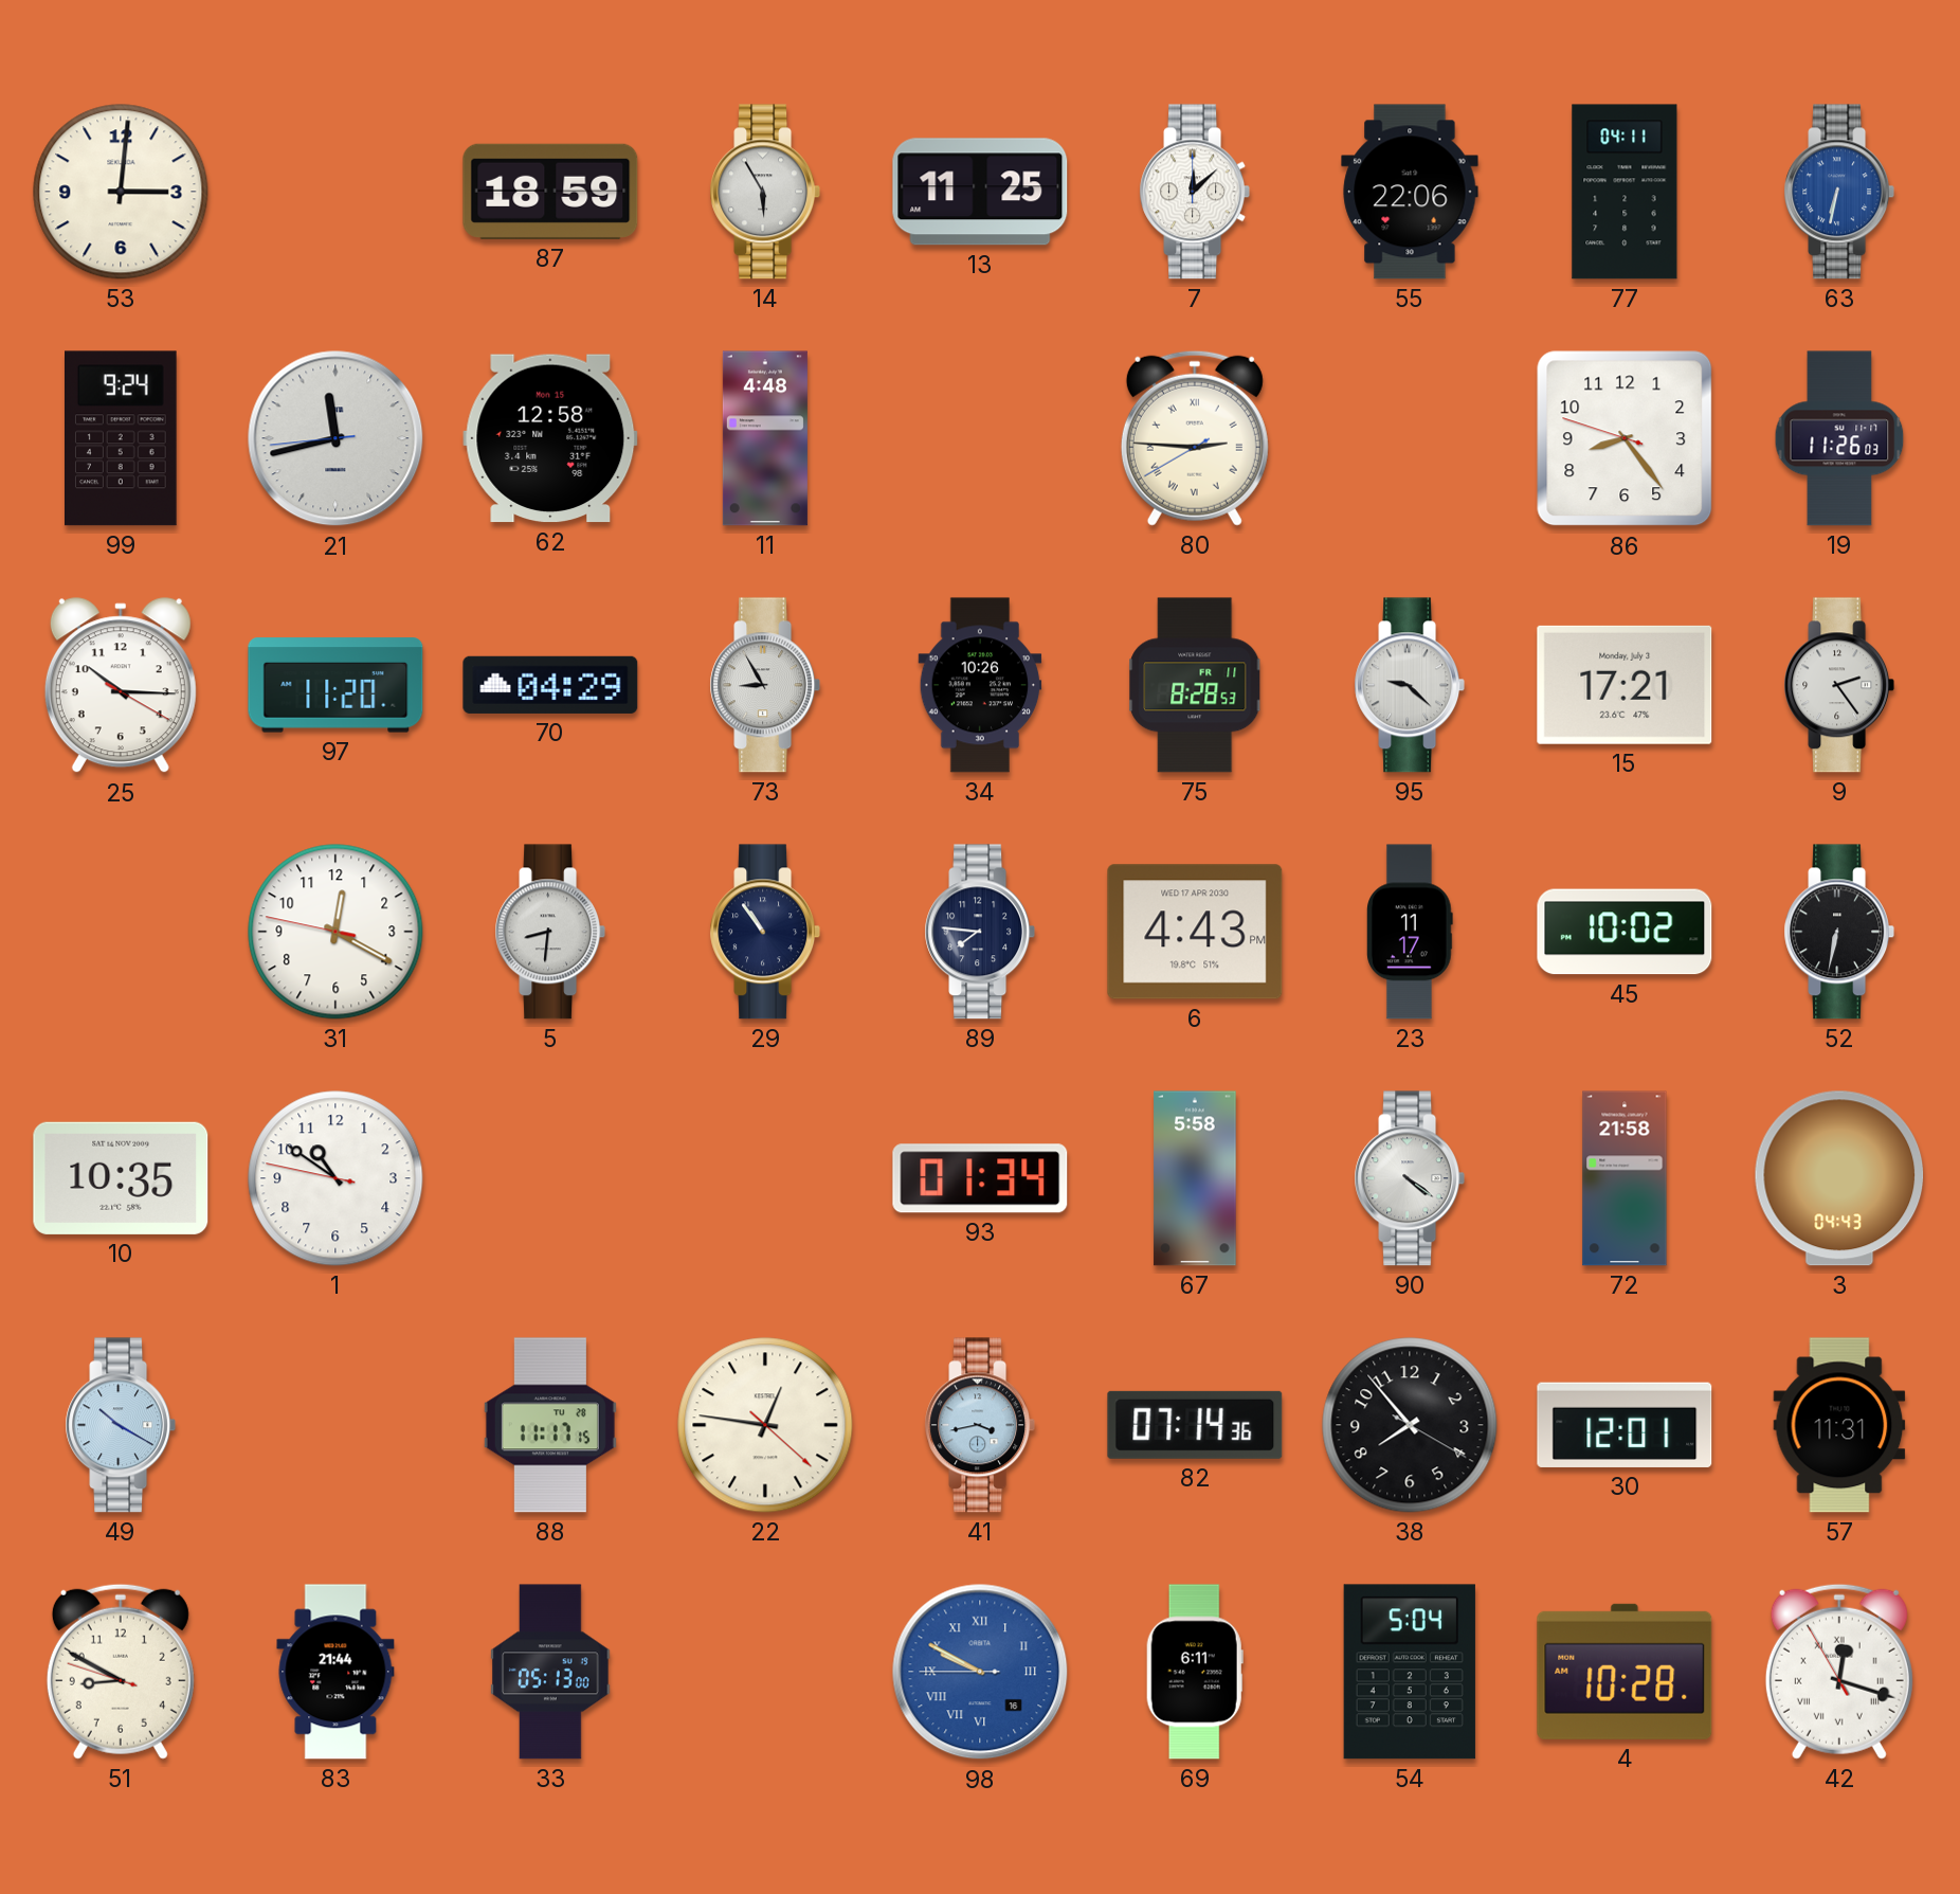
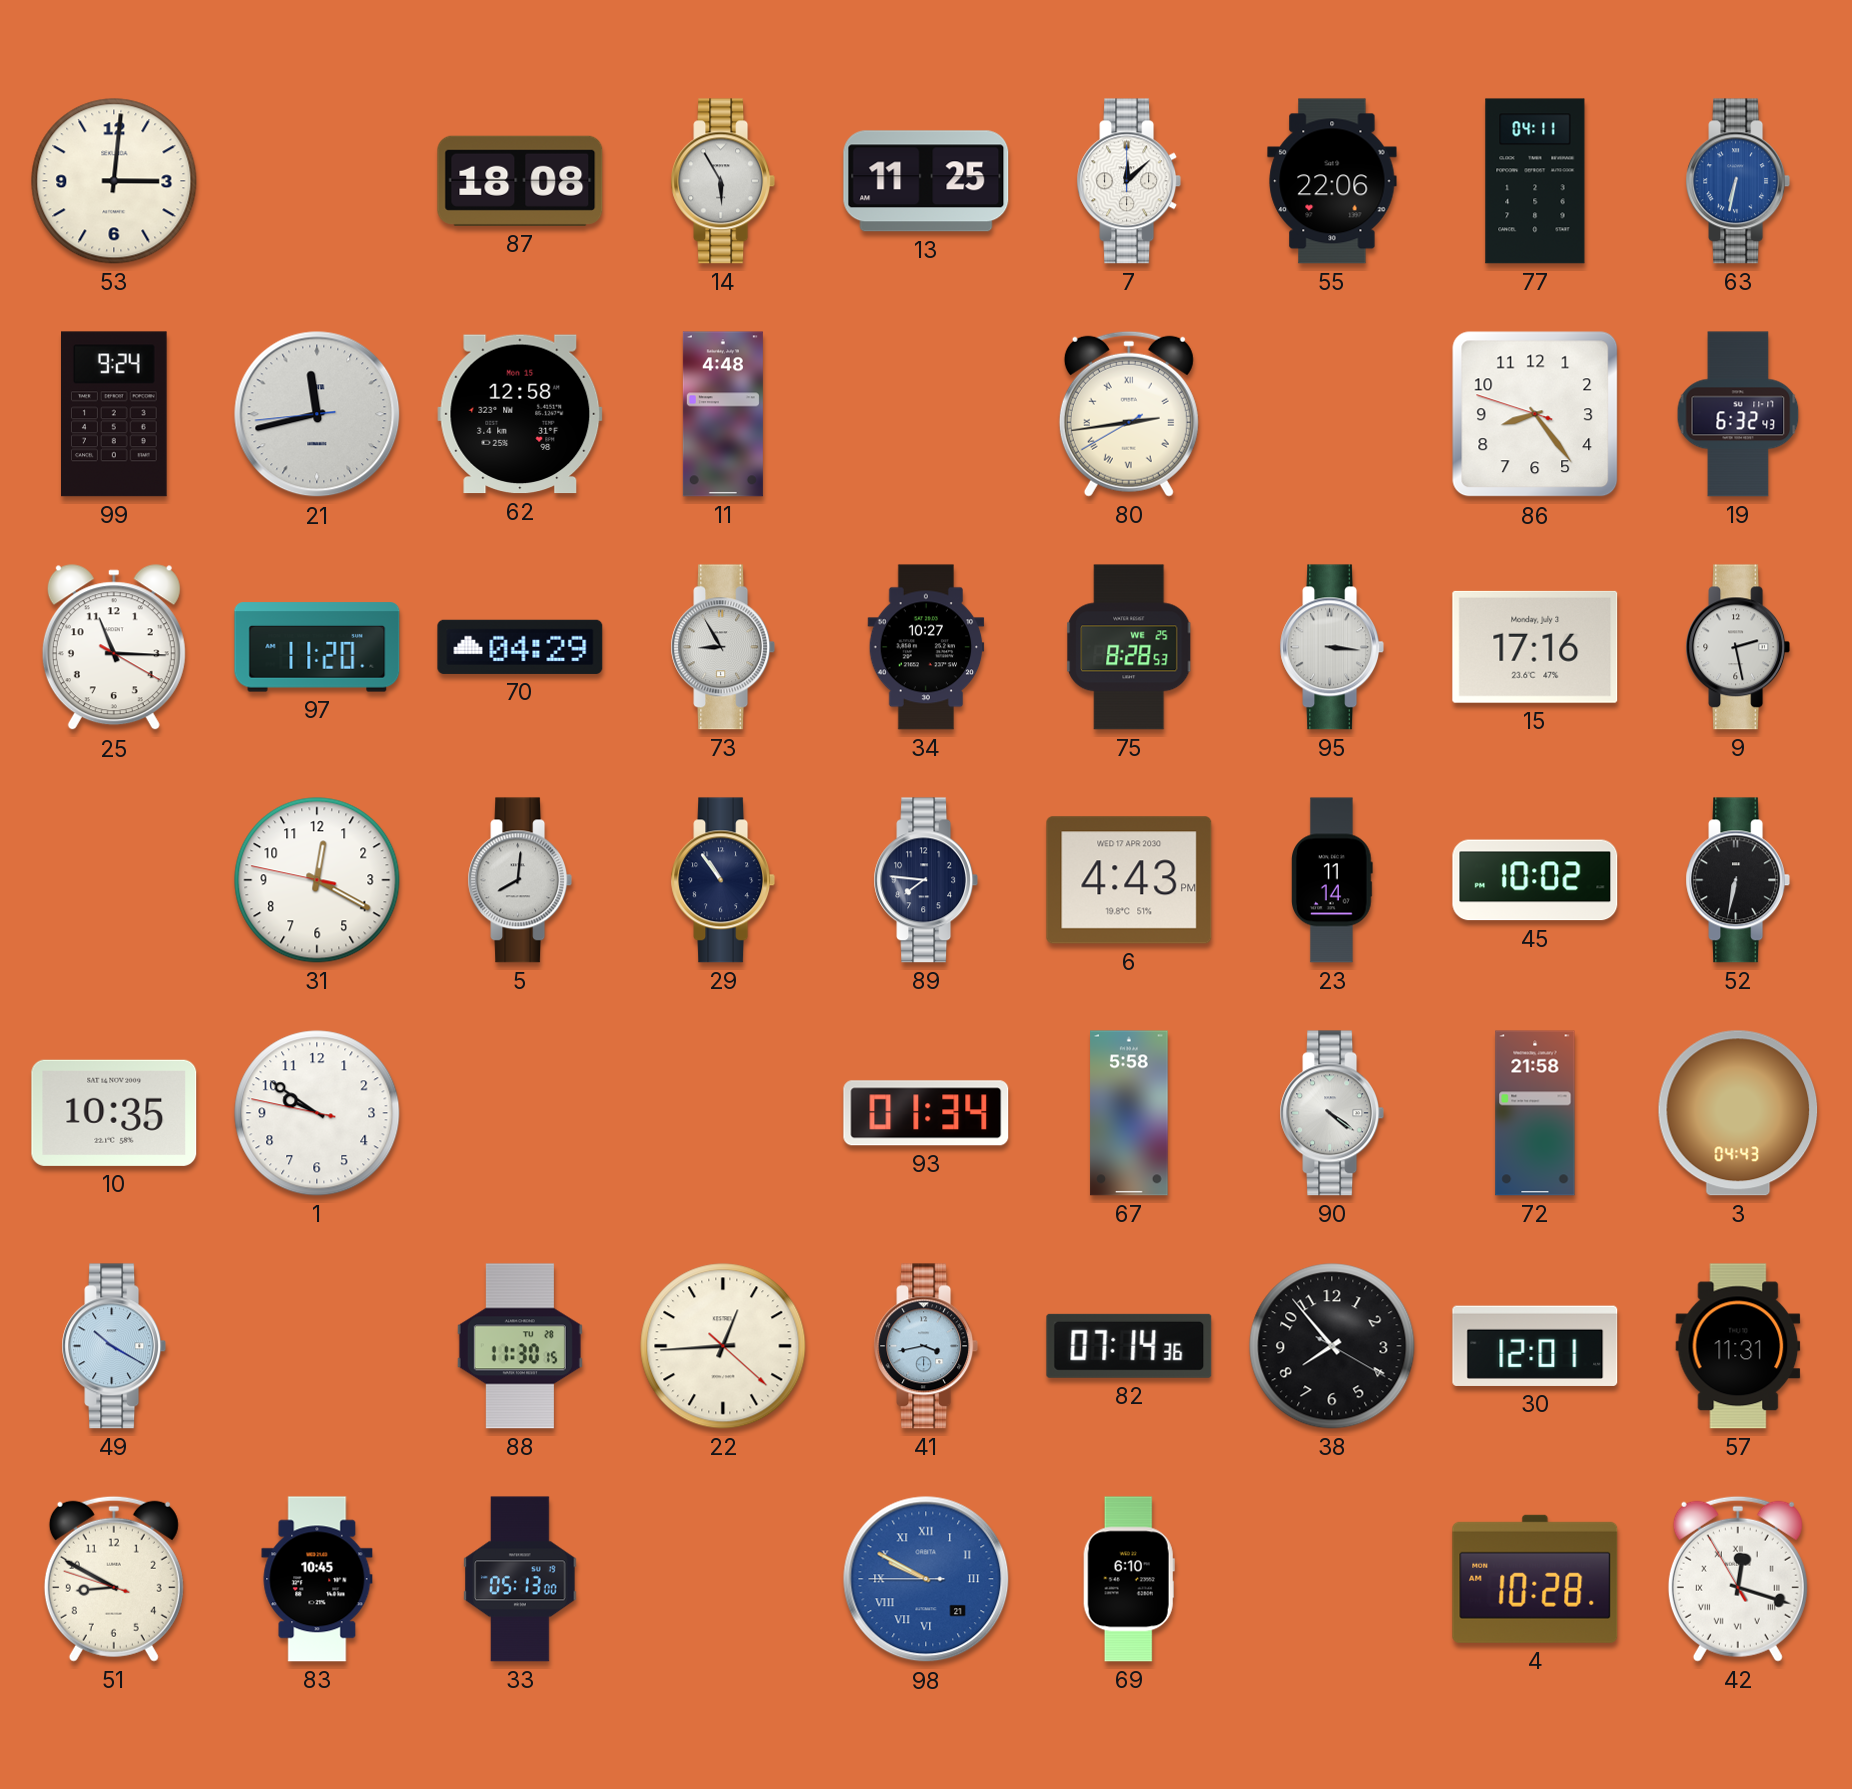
87: 18:59 -> 18:08 (520, 181)
80: 2:45 -> 2:43 (1129, 414)
19: 11:26 -> 6:32 (1738, 414)
25: 10:15 -> 11:15 (114, 648)
34: 10:26 -> 10:27 (926, 647)
75 date: FR 11 -> WE 25 (1129, 647)
95: 9:22 -> 3:16 (1332, 647)
15: 17:21 -> 17:16 (1535, 647)
9: 2:24 -> 2:28 (1738, 647)
5: 8:31 -> 8:01 (520, 880)
23: 11:17 -> 11:14 (1333, 880)
1: 10:50 -> 9:50 (317, 1113)
88: 11:17 -> 11:30 (520, 1346)
22: 12:46 -> 12:44 (723, 1346)
83: 21:44 -> 10:45 (317, 1579)
98 date: 16 -> 21 (926, 1579)
69: 6:11 -> 6:10 (1129, 1579)
54: 5:04 -> none (1410, 1672)
